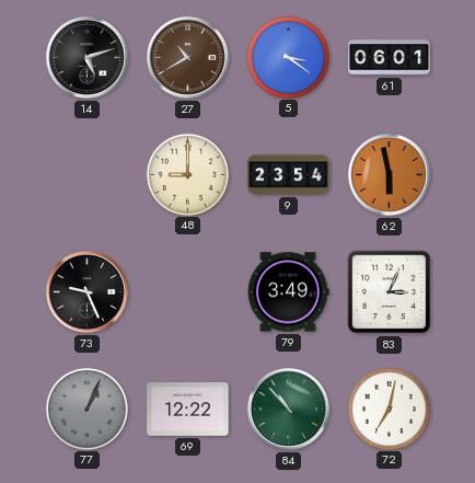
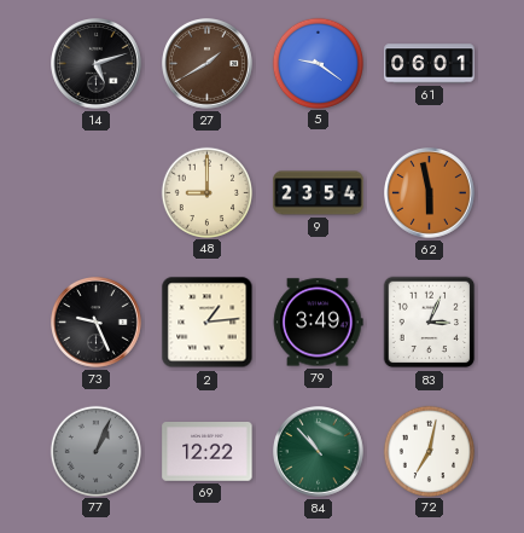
27: 10:40 -> 1:40 (208, 64)
5: 3:21 -> 9:21 (318, 63)
2: none -> 1:14 (208, 323)
